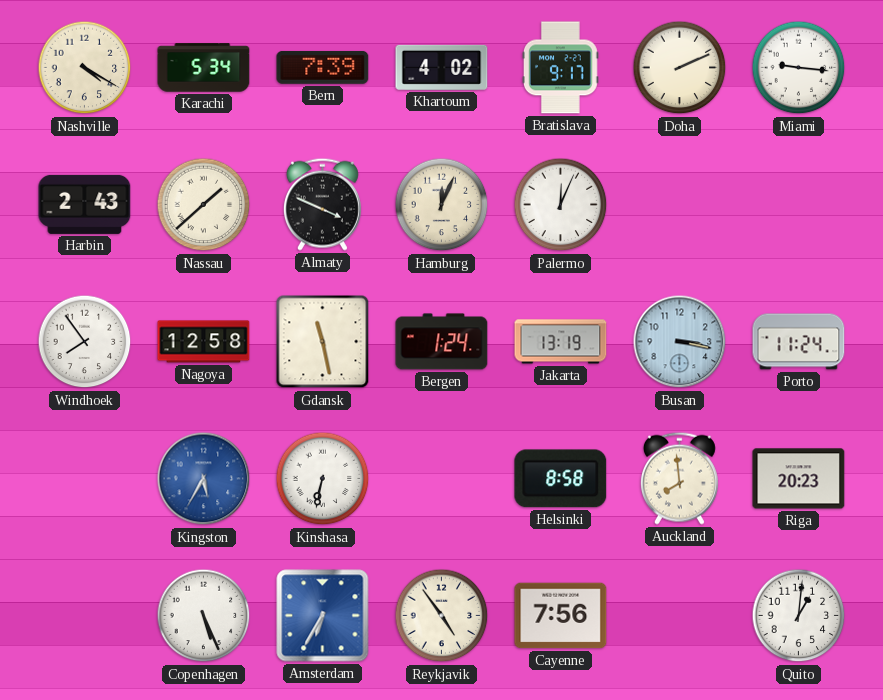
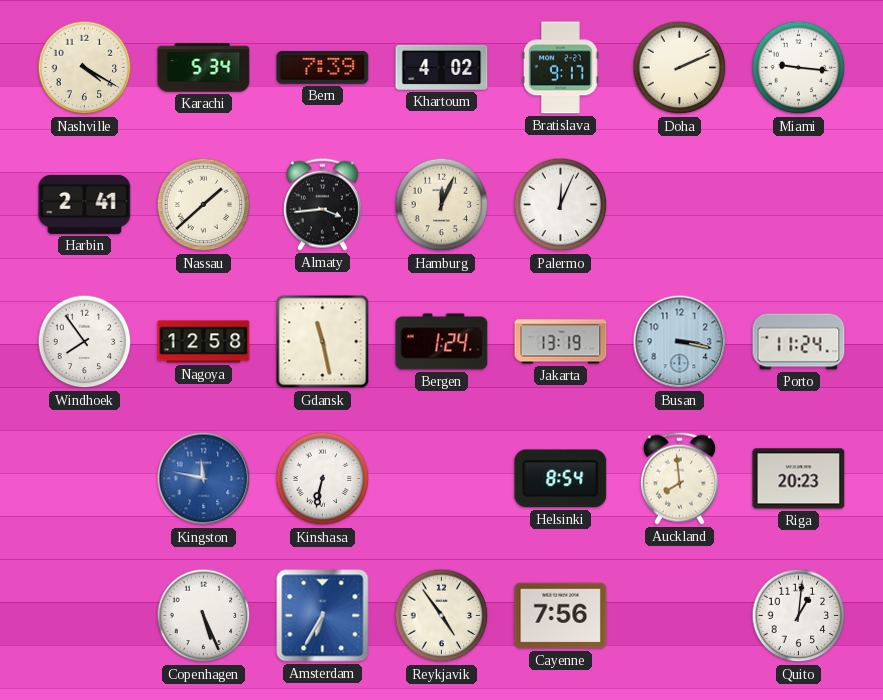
Harbin: 2:43 -> 2:41 (85, 204)
Almaty: 3:49 -> 3:44 (322, 204)
Kingston: 5:35 -> 11:47 (204, 479)
Helsinki: 8:58 -> 8:54 (561, 479)
